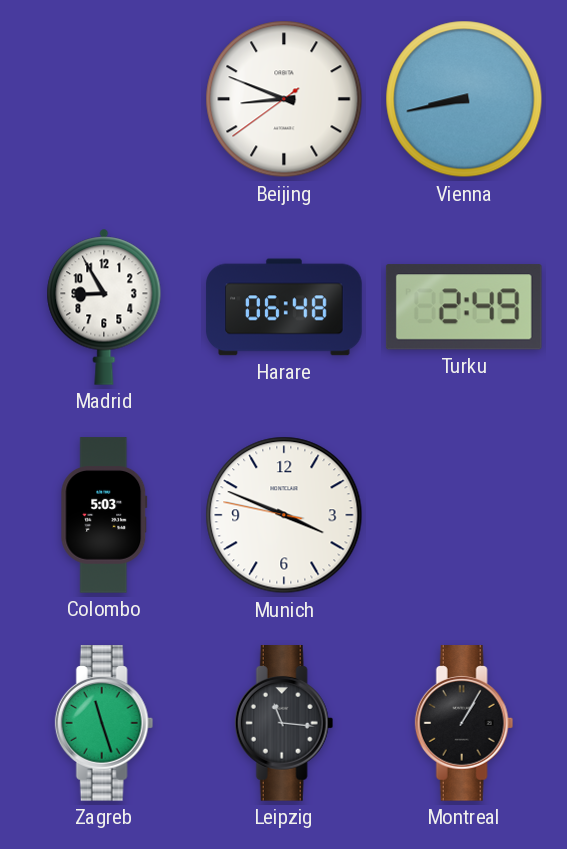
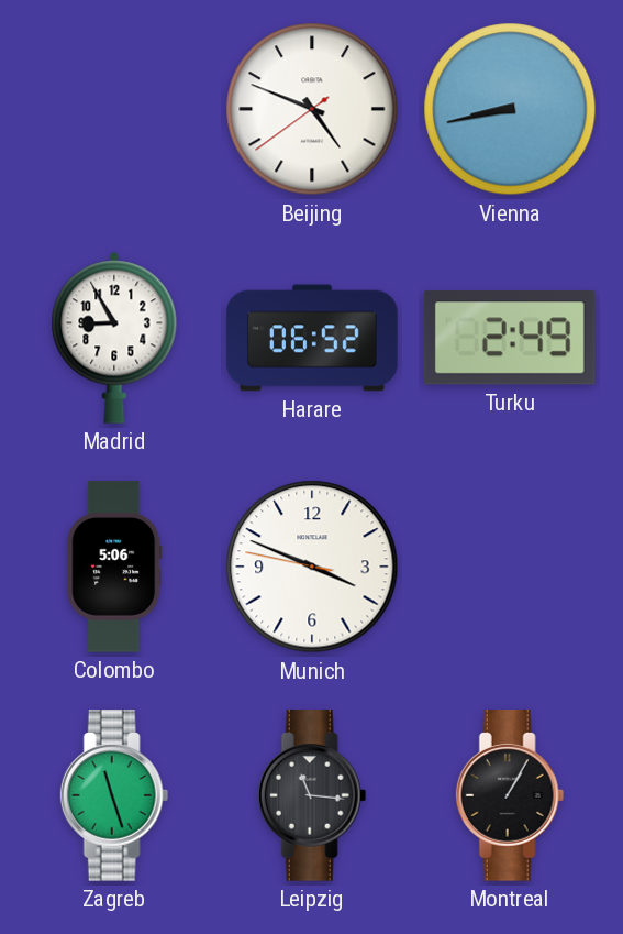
Beijing: 8:48 -> 4:48 (312, 109)
Harare: 06:48 -> 06:52 (312, 338)
Colombo: 5:03 -> 5:06 (114, 567)
